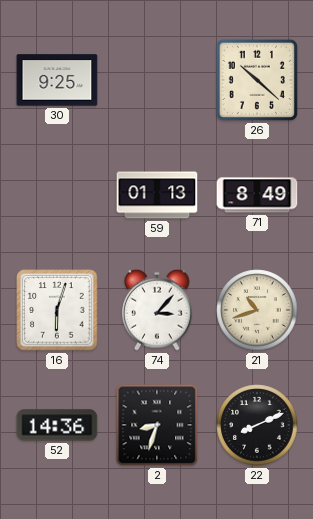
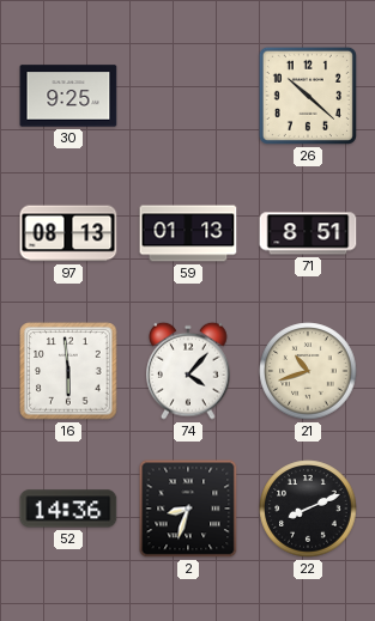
97: none -> 08:13 (68, 233)
71: 8:49 -> 8:51 (308, 233)
16: 6:03 -> 5:59 (68, 371)
74: 3:07 -> 4:07 (188, 371)
